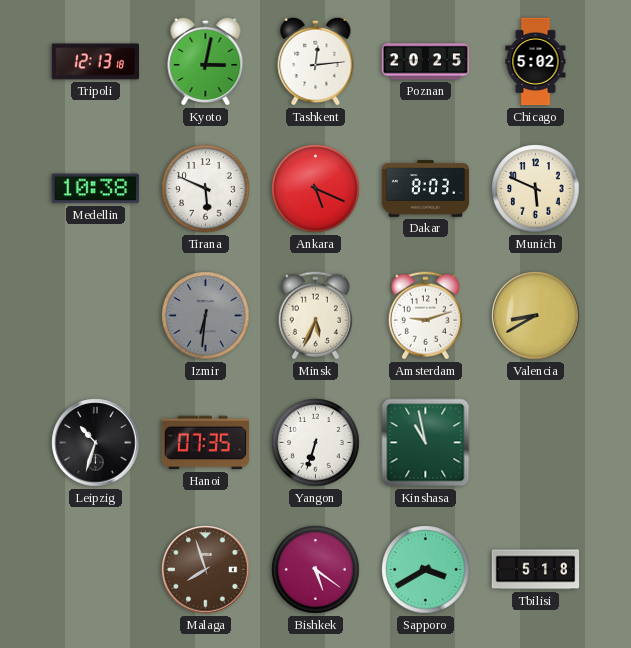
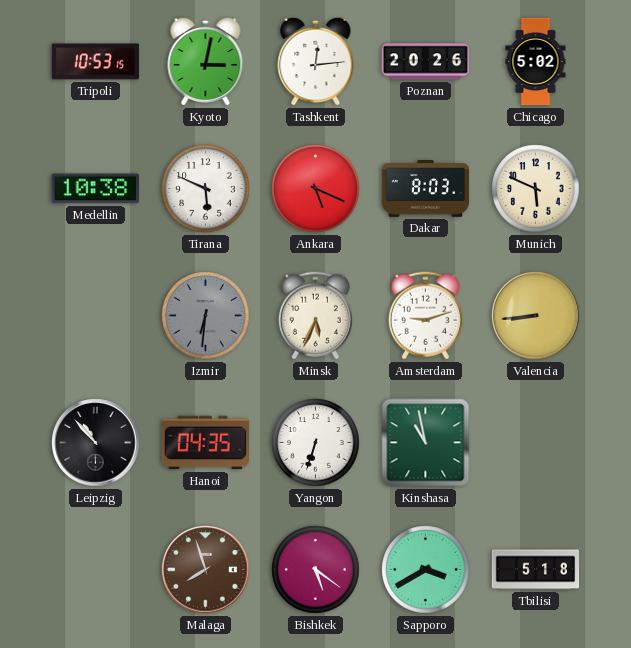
Tripoli: 12:13 -> 10:53 (95, 62)
Poznan: 20:25 -> 20:26 (426, 62)
Valencia: 8:40 -> 8:44 (536, 316)
Leipzig: 10:33 -> 10:53 (96, 443)
Hanoi: 07:35 -> 04:35 (205, 443)
